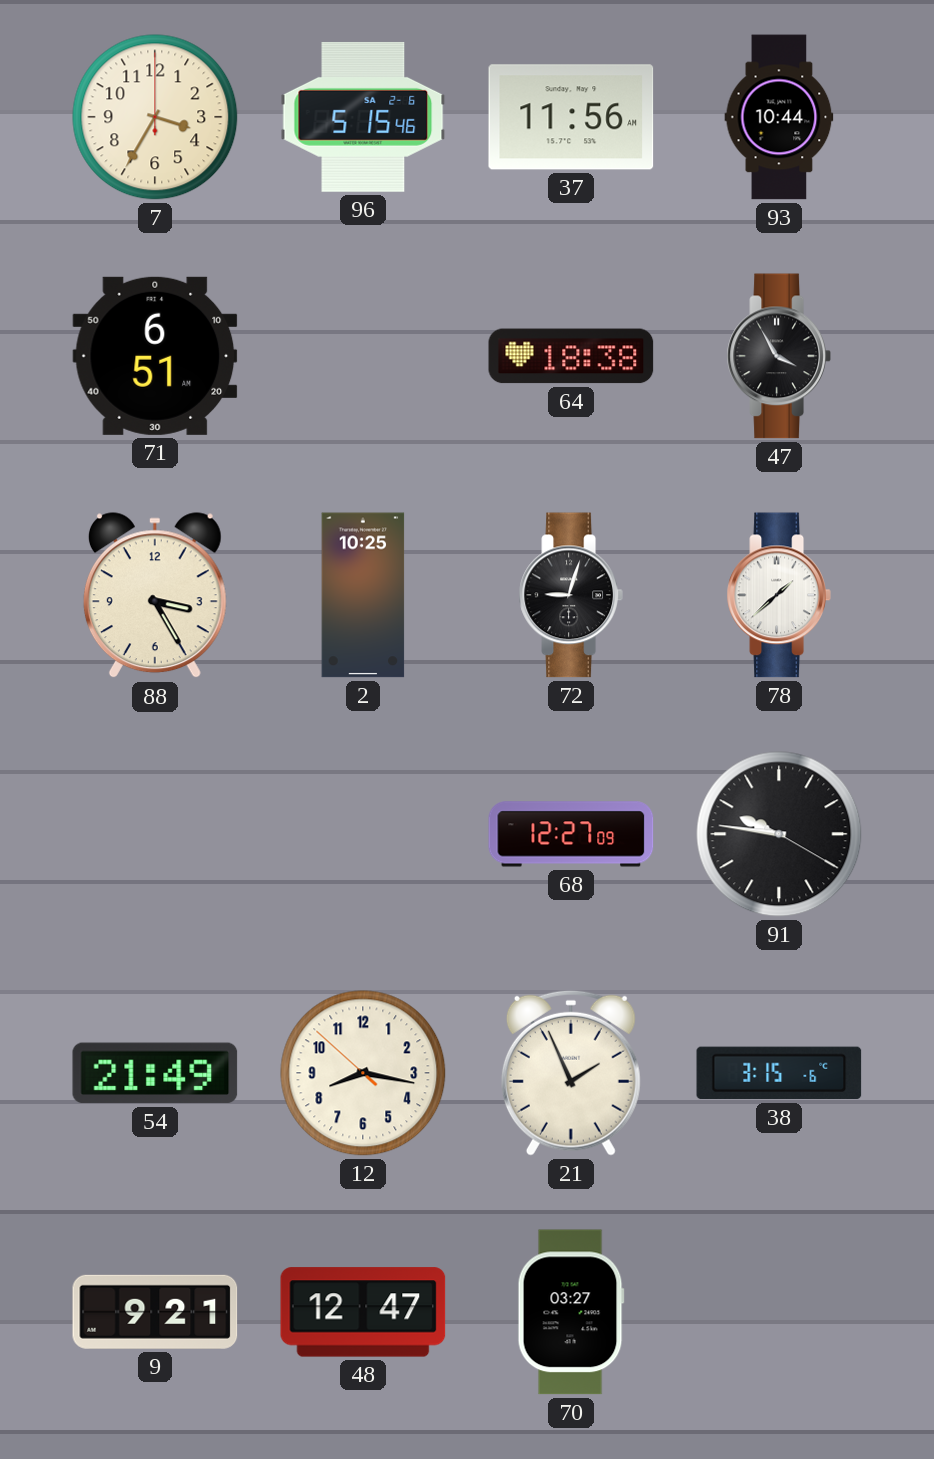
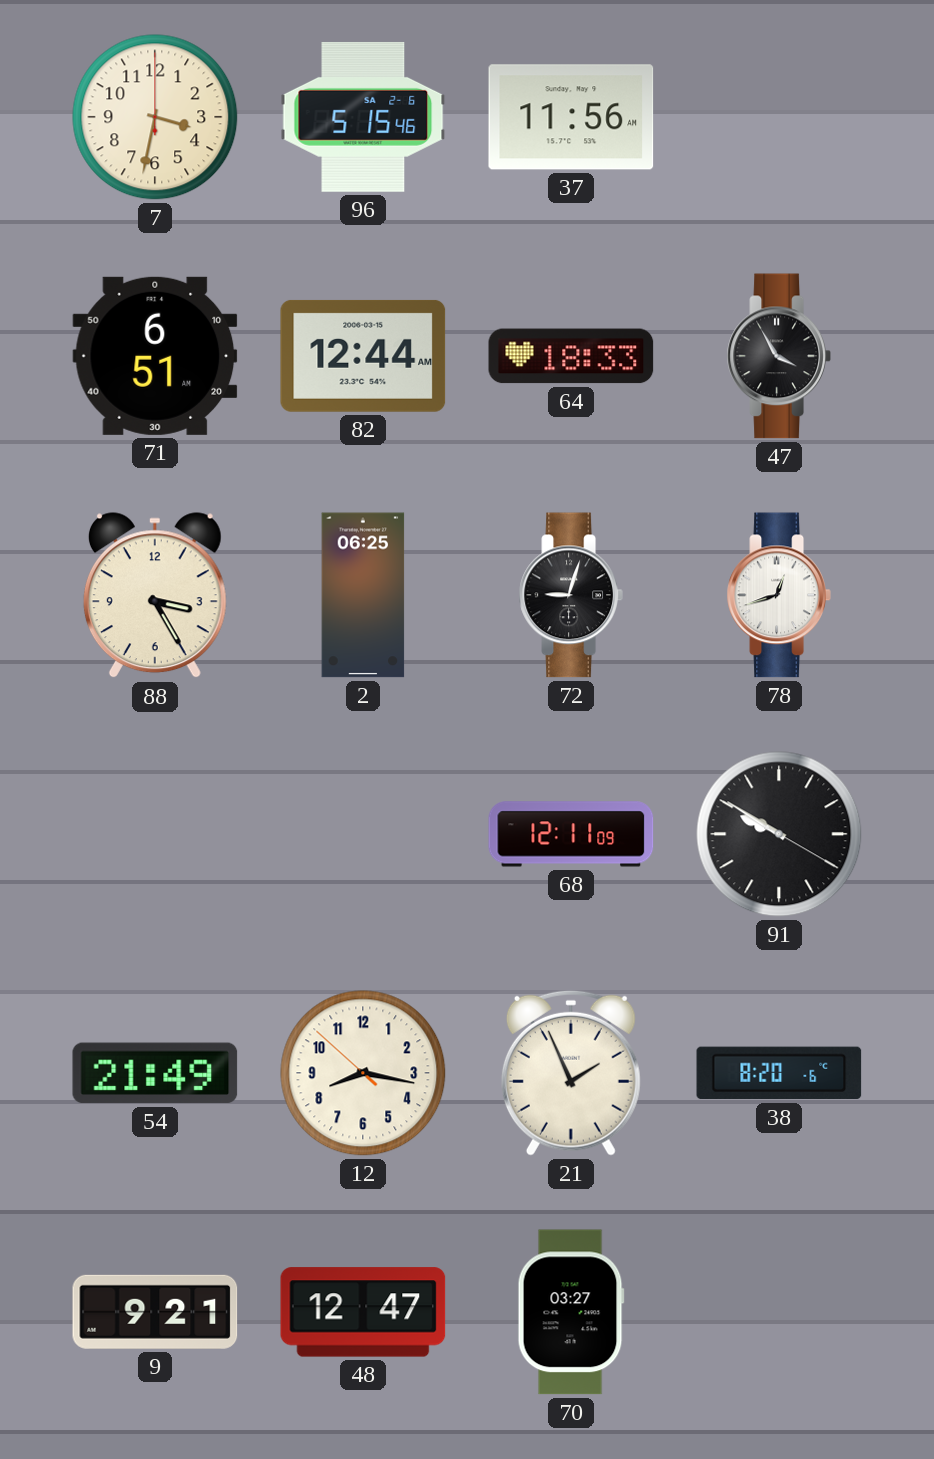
7: 3:35 -> 3:32 (155, 117)
93: 10:44 -> none (779, 117)
82: none -> 12:44 (363, 356)
64: 18:38 -> 18:33 (571, 356)
2: 10:25 -> 06:25 (363, 595)
78: 1:38 -> 12:42 (779, 595)
68: 12:27 -> 12:11 (571, 834)
91: 9:46 -> 9:50 (779, 834)
38: 3:15 -> 8:20 (779, 1073)
